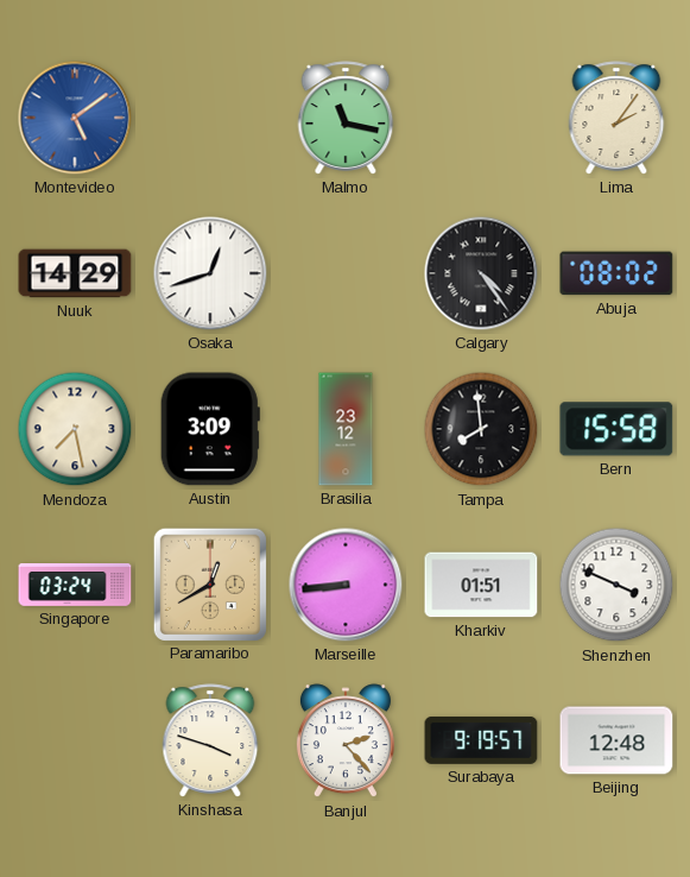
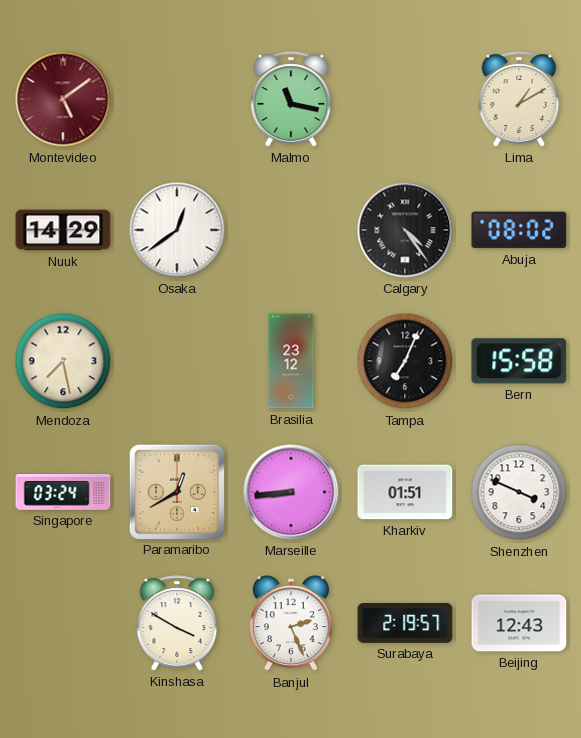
Montevideo dial: blue -> burgundy (63, 99)
Lima: 2:06 -> 1:10 (519, 99)
Osaka: 12:42 -> 12:39 (177, 230)
Austin: 3:09 -> none (210, 429)
Tampa: 7:59 -> 7:04 (405, 361)
Kinshasa: 3:48 -> 3:50 (177, 623)
Banjul: 2:23 -> 2:26 (291, 624)
Surabaya: 9:19 -> 2:19 (405, 623)
Beijing: 12:48 -> 12:43 (519, 623)
